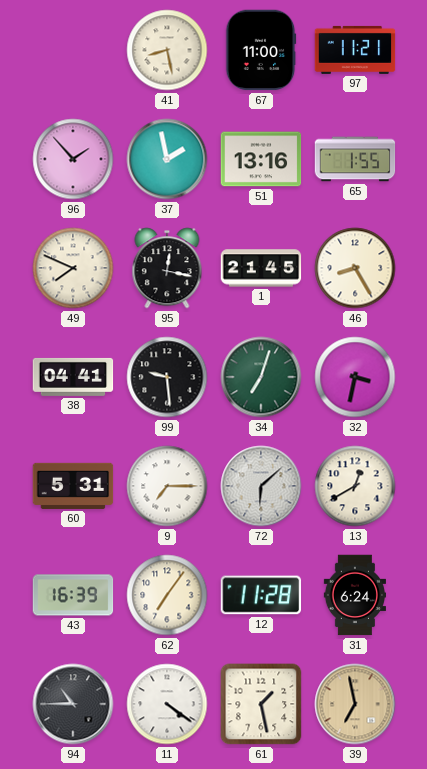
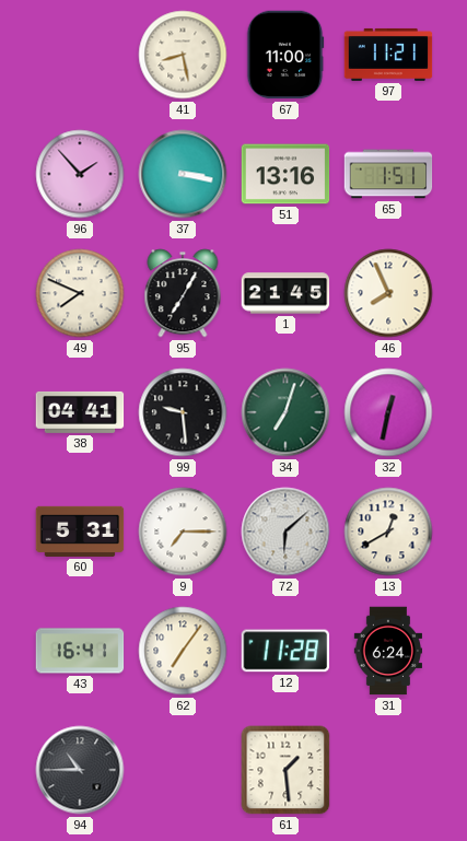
37: 1:58 -> 3:17 (183, 174)
65: 1:55 -> 1:51 (388, 174)
95: 12:17 -> 7:05 (183, 293)
46: 8:25 -> 7:56 (388, 293)
32: 3:32 -> 12:32 (388, 412)
43: 16:39 -> 16:41 (80, 651)
11: 4:21 -> none (167, 704)
61: 1:28 -> 1:29 (285, 770)
39: 6:58 -> none (355, 704)
